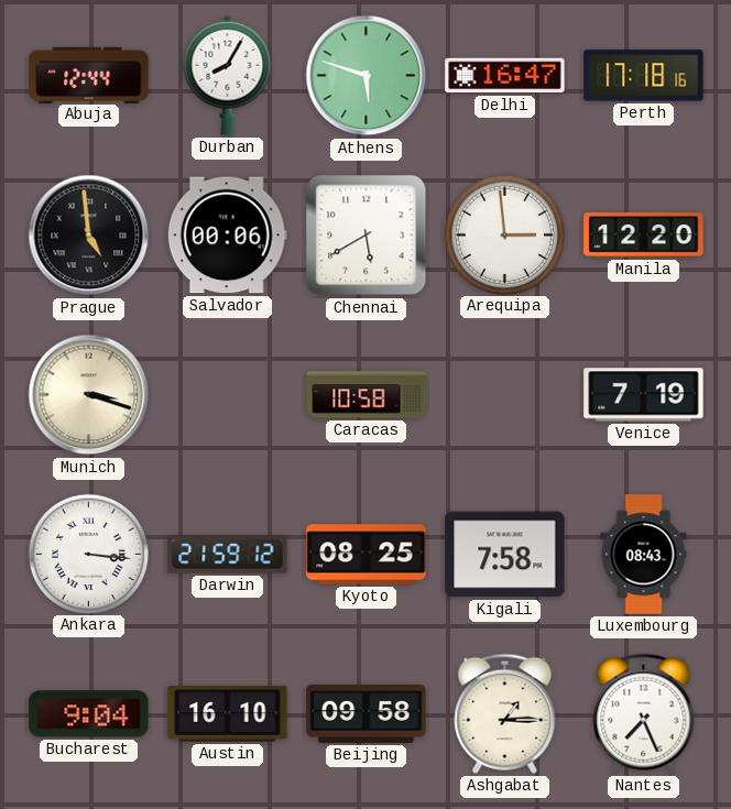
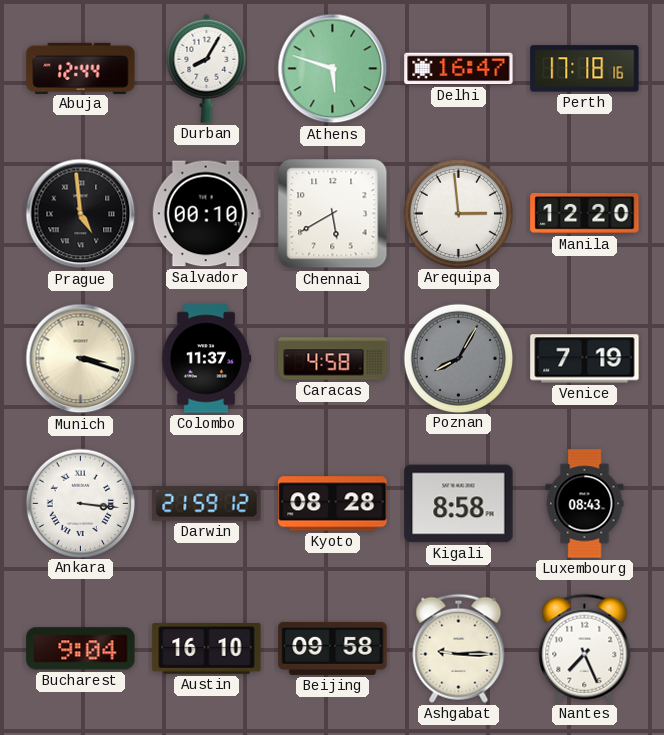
Salvador: 00:06 -> 00:10 (206, 214)
Colombo: none -> 11:37 (206, 359)
Caracas: 10:58 -> 4:58 (333, 359)
Poznan: none -> 8:05 (458, 358)
Kyoto: 08:25 -> 08:28 (333, 504)
Kigali: 7:58 -> 8:58 (459, 504)
Ashgabat: 1:15 -> 9:15 (459, 648)
